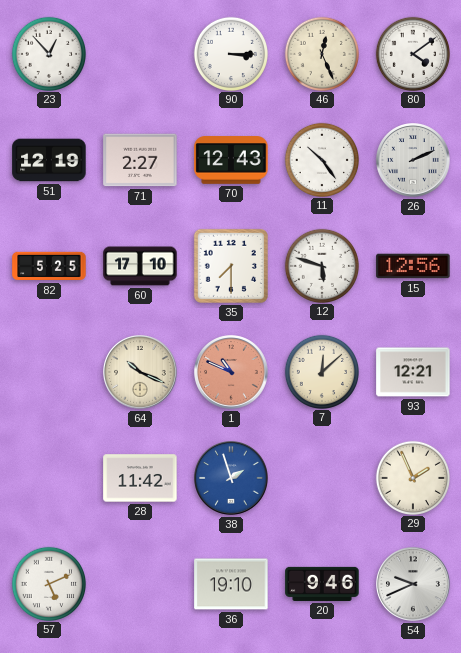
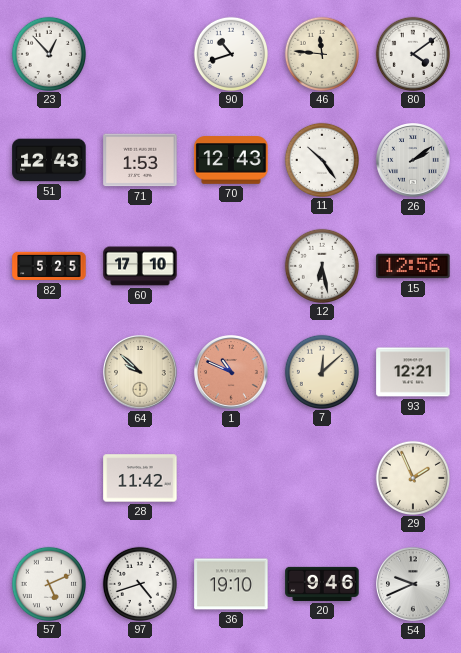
90: 3:15 -> 10:42 (230, 53)
46: 12:26 -> 11:46 (321, 53)
51: 12:19 -> 12:43 (49, 160)
71: 2:27 -> 1:53 (140, 160)
26: 2:11 -> 2:09 (413, 160)
35: 7:30 -> none (231, 266)
12: 5:48 -> 6:28 (321, 265)
64: 10:19 -> 9:52 (140, 372)
38: 1:57 -> none (231, 478)
97: none -> 4:42 (139, 583)
